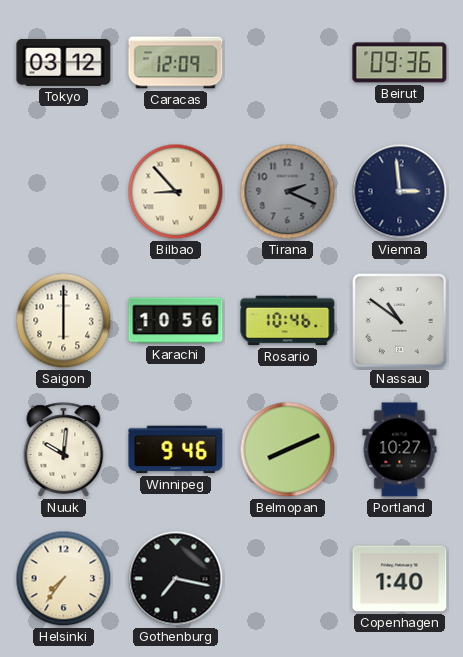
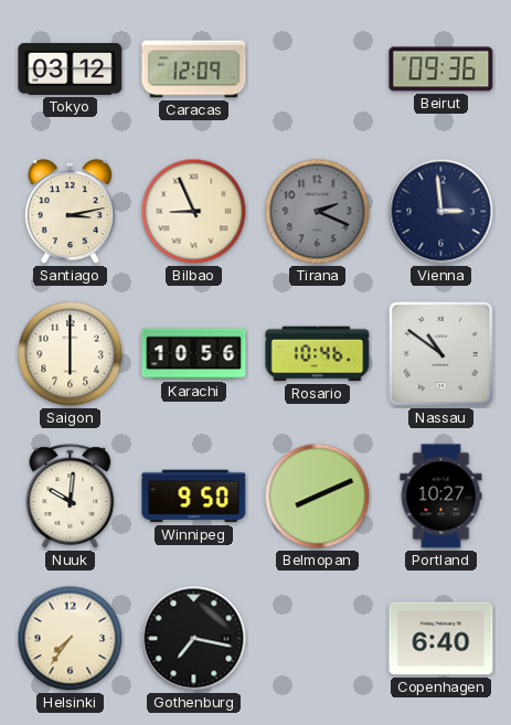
Santiago: none -> 3:13 (70, 212)
Bilbao: 8:53 -> 8:56 (194, 212)
Winnipeg: 9:46 -> 9:50 (194, 497)
Copenhagen: 1:40 -> 6:40 (441, 639)
